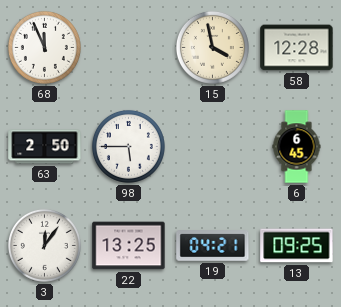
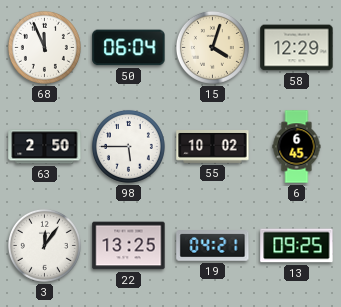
50: none -> 06:04 (129, 48)
15: 3:58 -> 4:03 (212, 47)
58: 12:28 -> 12:29 (297, 48)
55: none -> 10:02 (213, 147)
